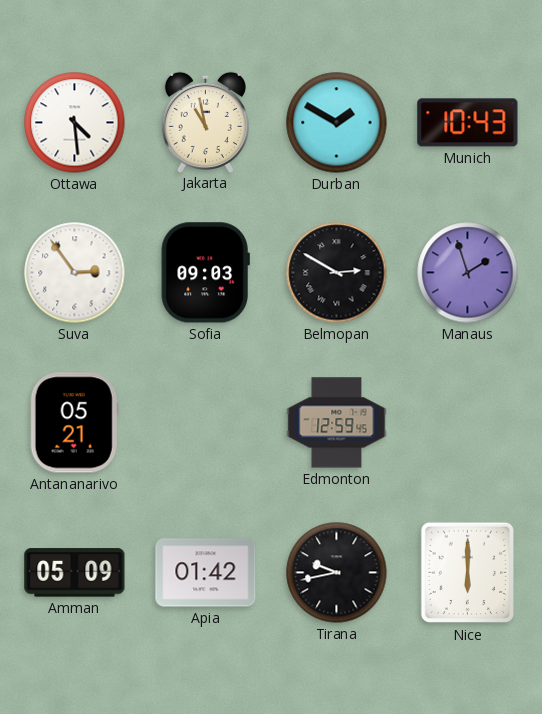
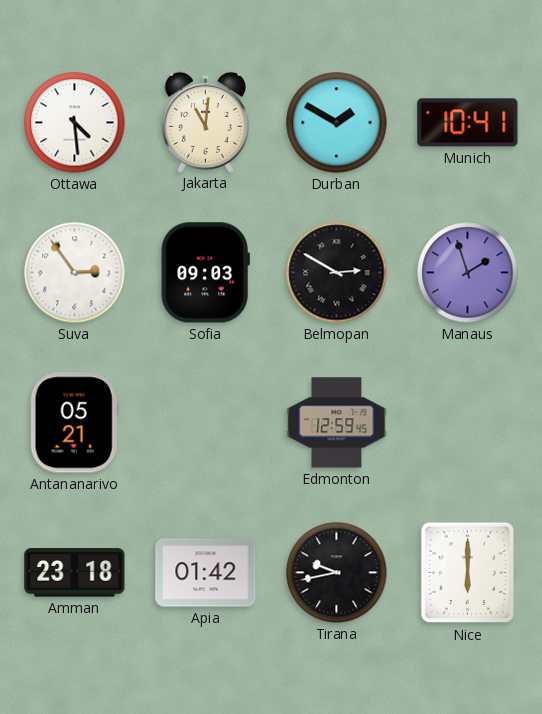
Jakarta: 10:58 -> 11:01 (205, 122)
Munich: 10:43 -> 10:41 (468, 123)
Amman: 05:09 -> 23:18 (75, 573)
